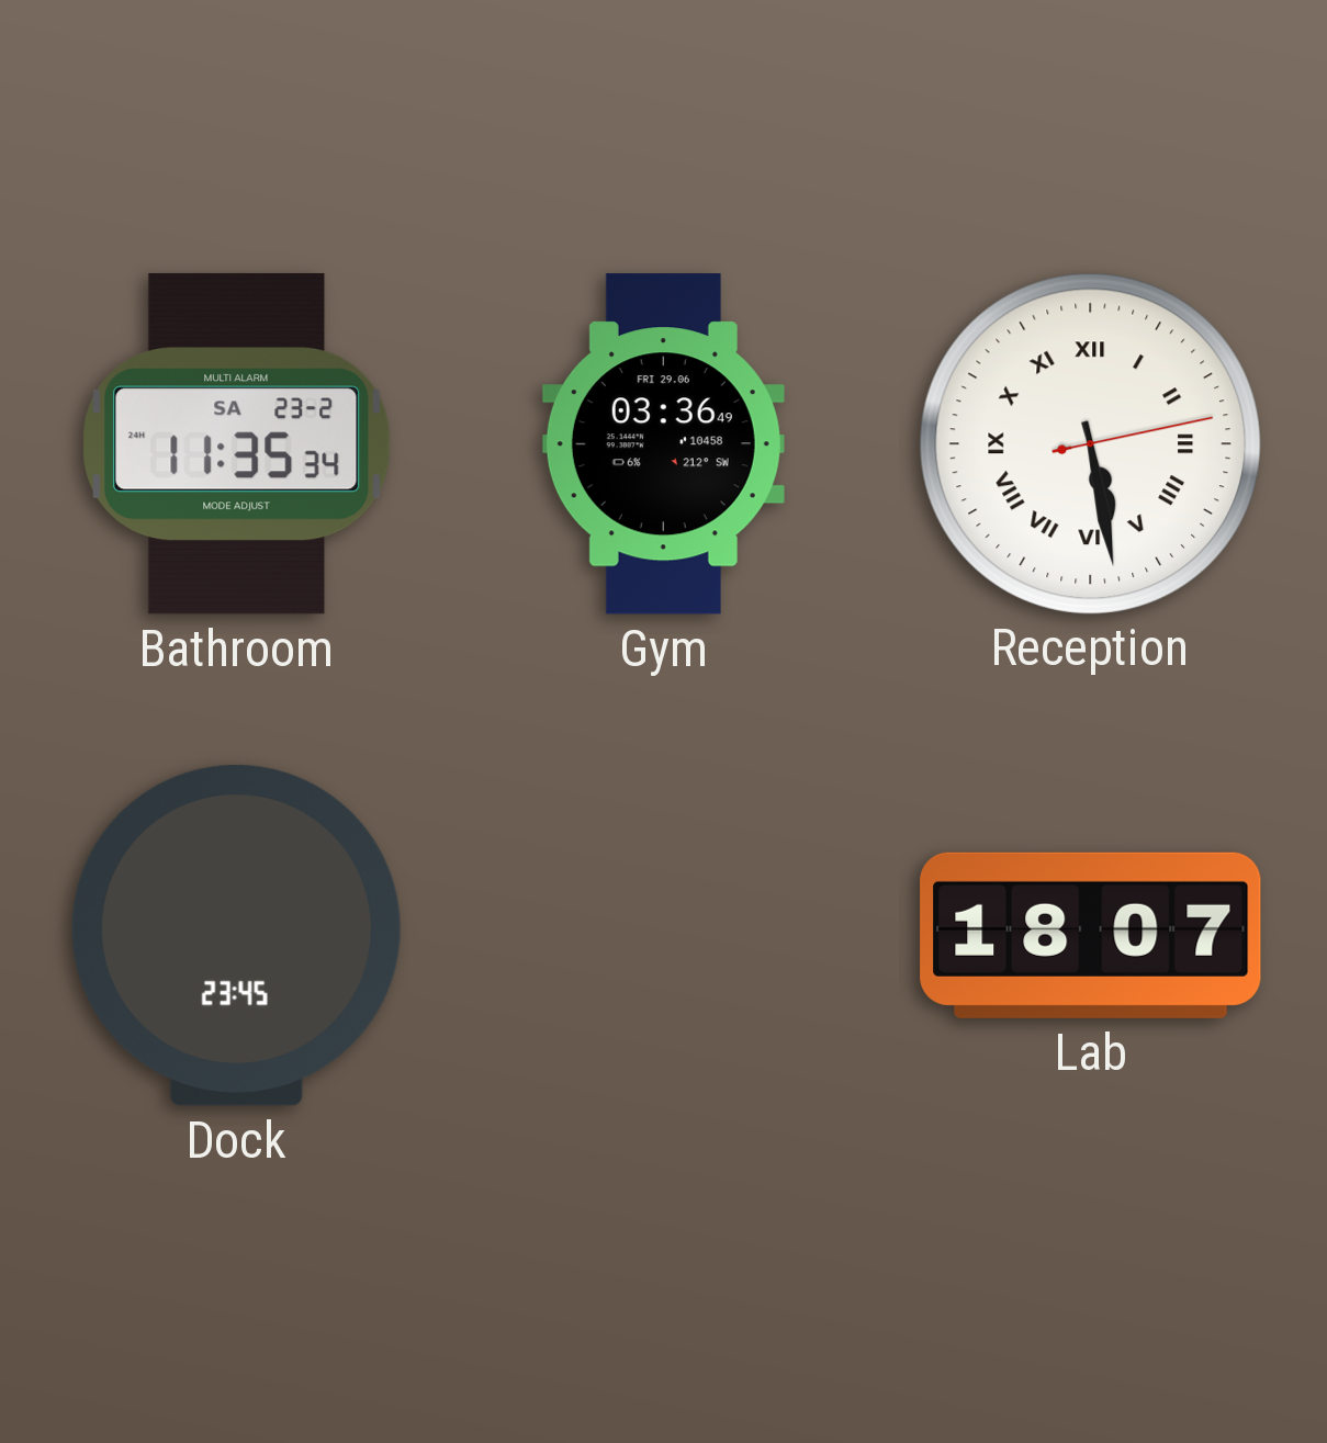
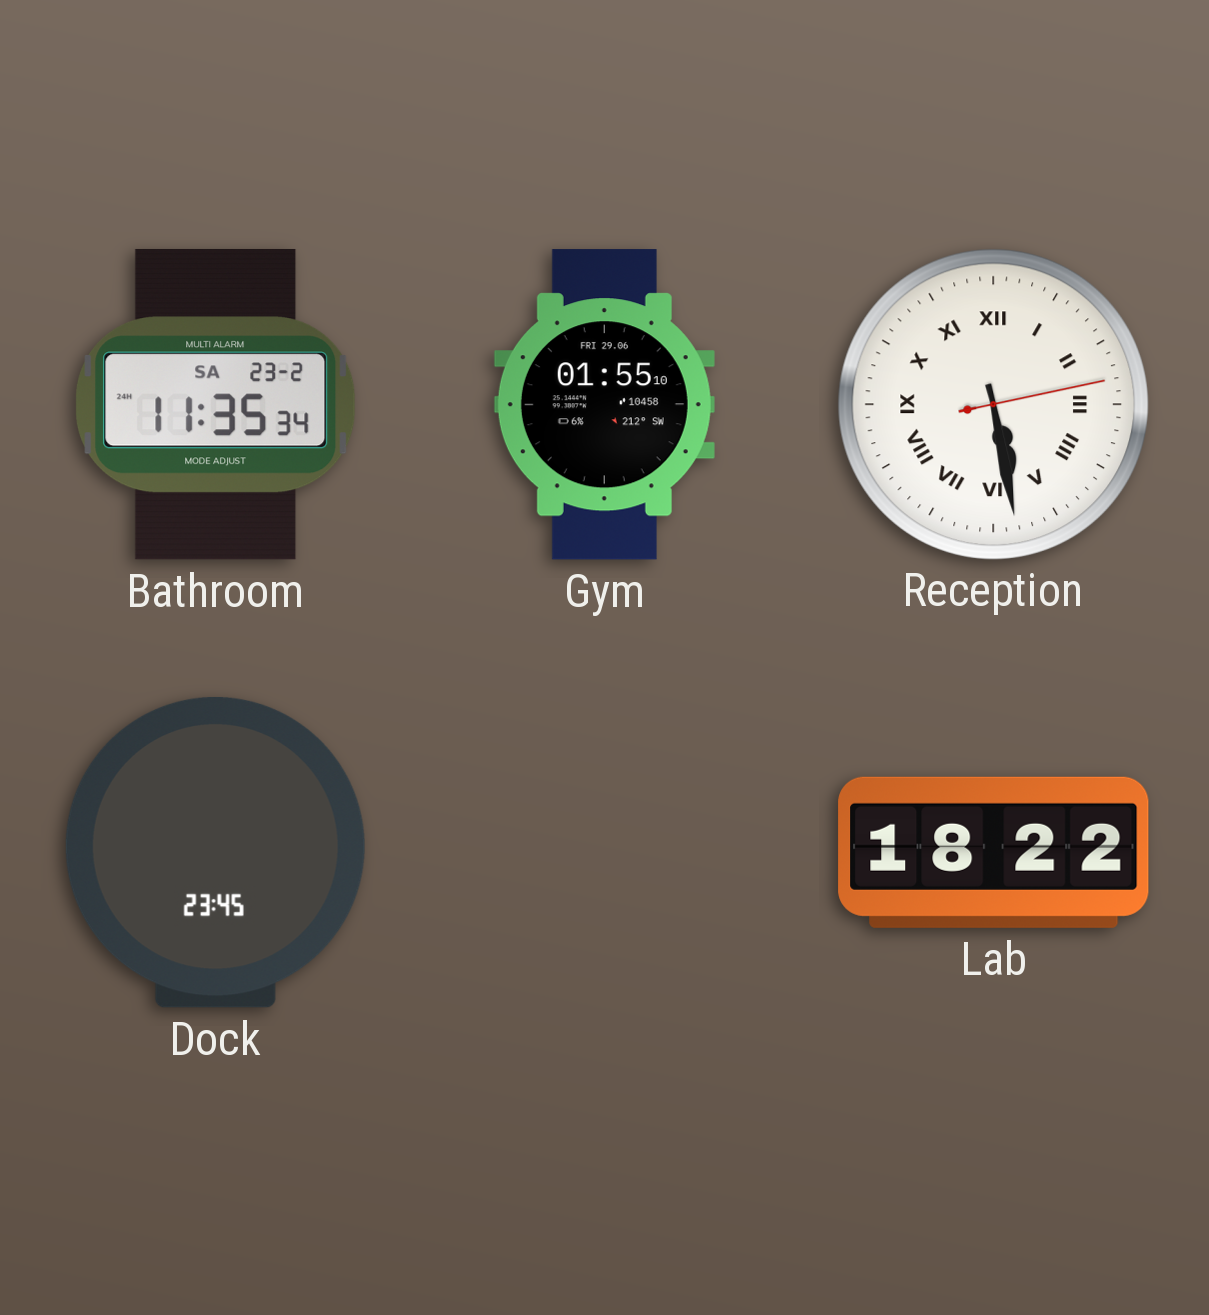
Gym: 03:36 -> 01:55 (604, 405)
Lab: 18:07 -> 18:22 (994, 852)
